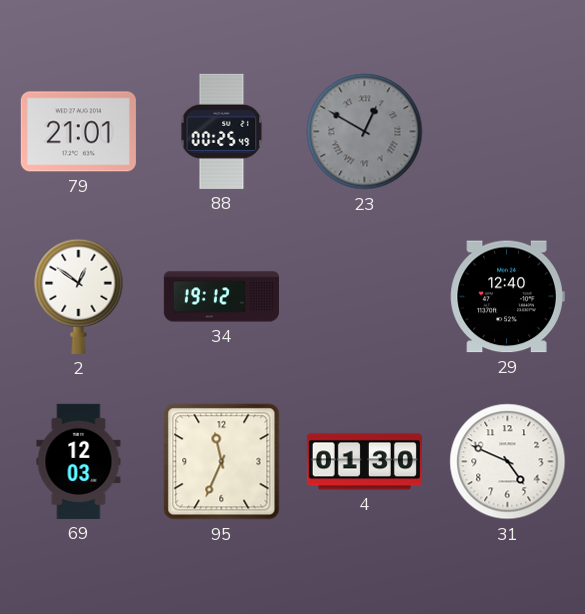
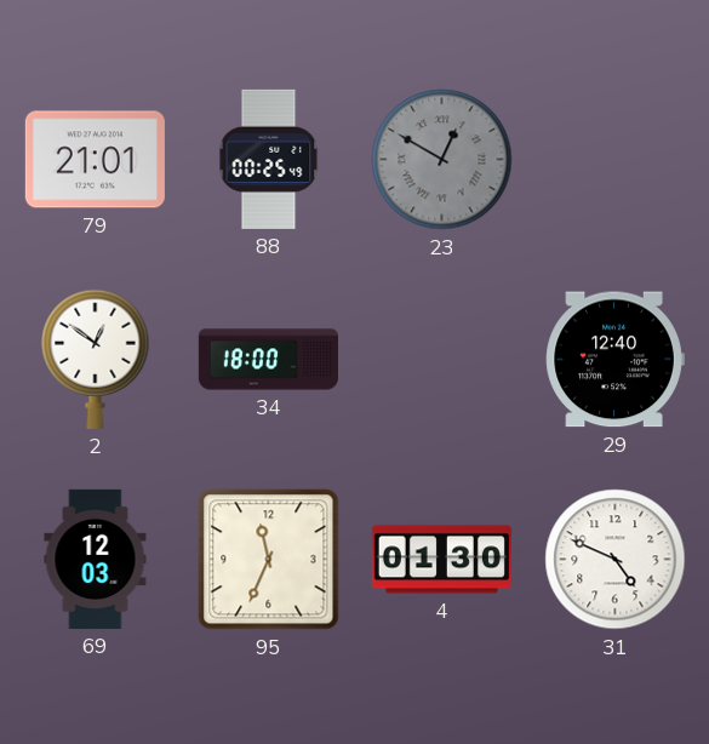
34: 19:12 -> 18:00 (268, 360)
